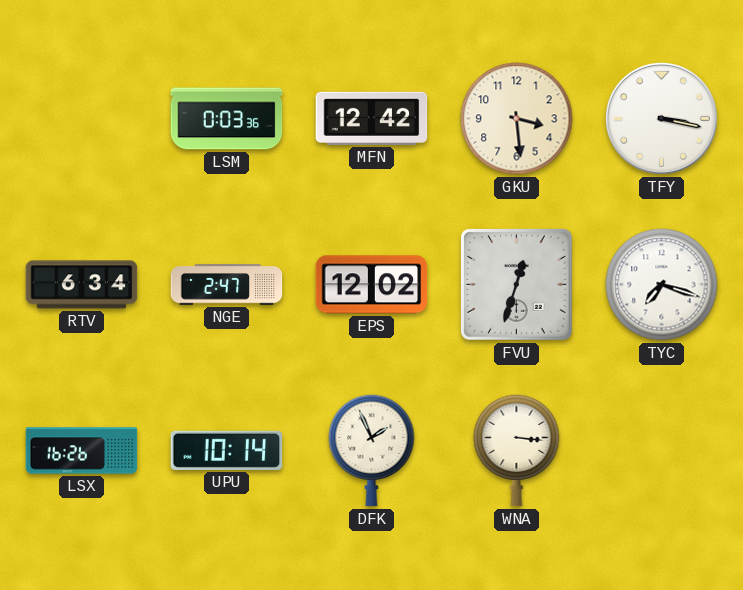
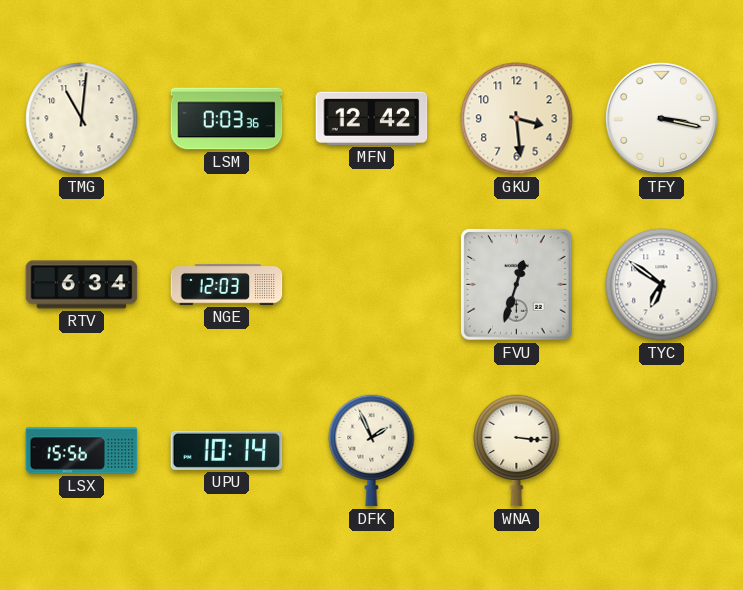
TMG: none -> 11:01 (82, 119)
NGE: 2:47 -> 12:03 (227, 285)
EPS: 12:02 -> none (372, 285)
TYC: 7:18 -> 6:51 (662, 285)
LSX: 16:26 -> 15:56 (82, 451)
